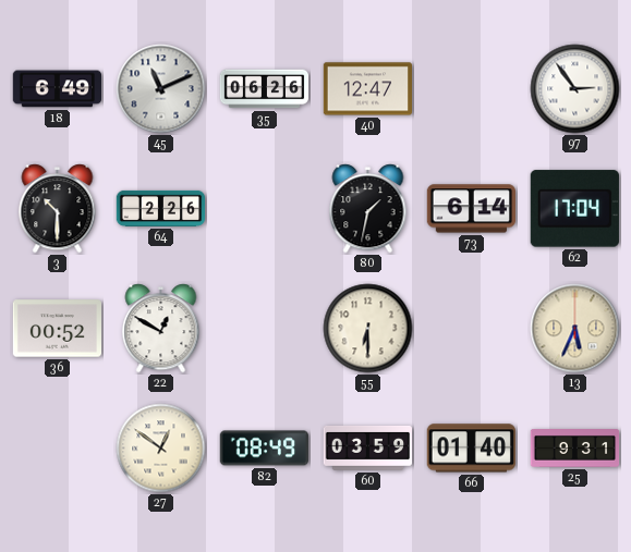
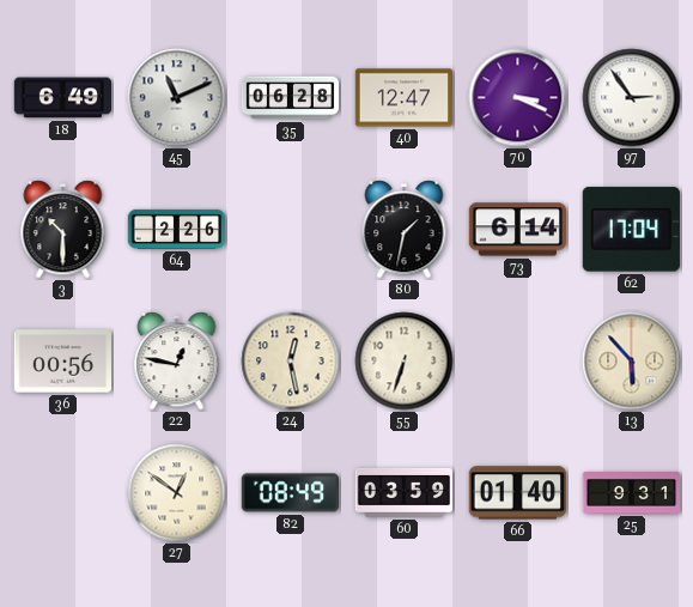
35: 06:26 -> 06:28 (291, 98)
70: none -> 3:19 (518, 98)
36: 00:52 -> 00:56 (63, 362)
22: 12:50 -> 12:47 (177, 362)
24: none -> 12:28 (291, 362)
55: 6:30 -> 6:33 (405, 362)
13: 5:34 -> 5:53 (632, 362)
